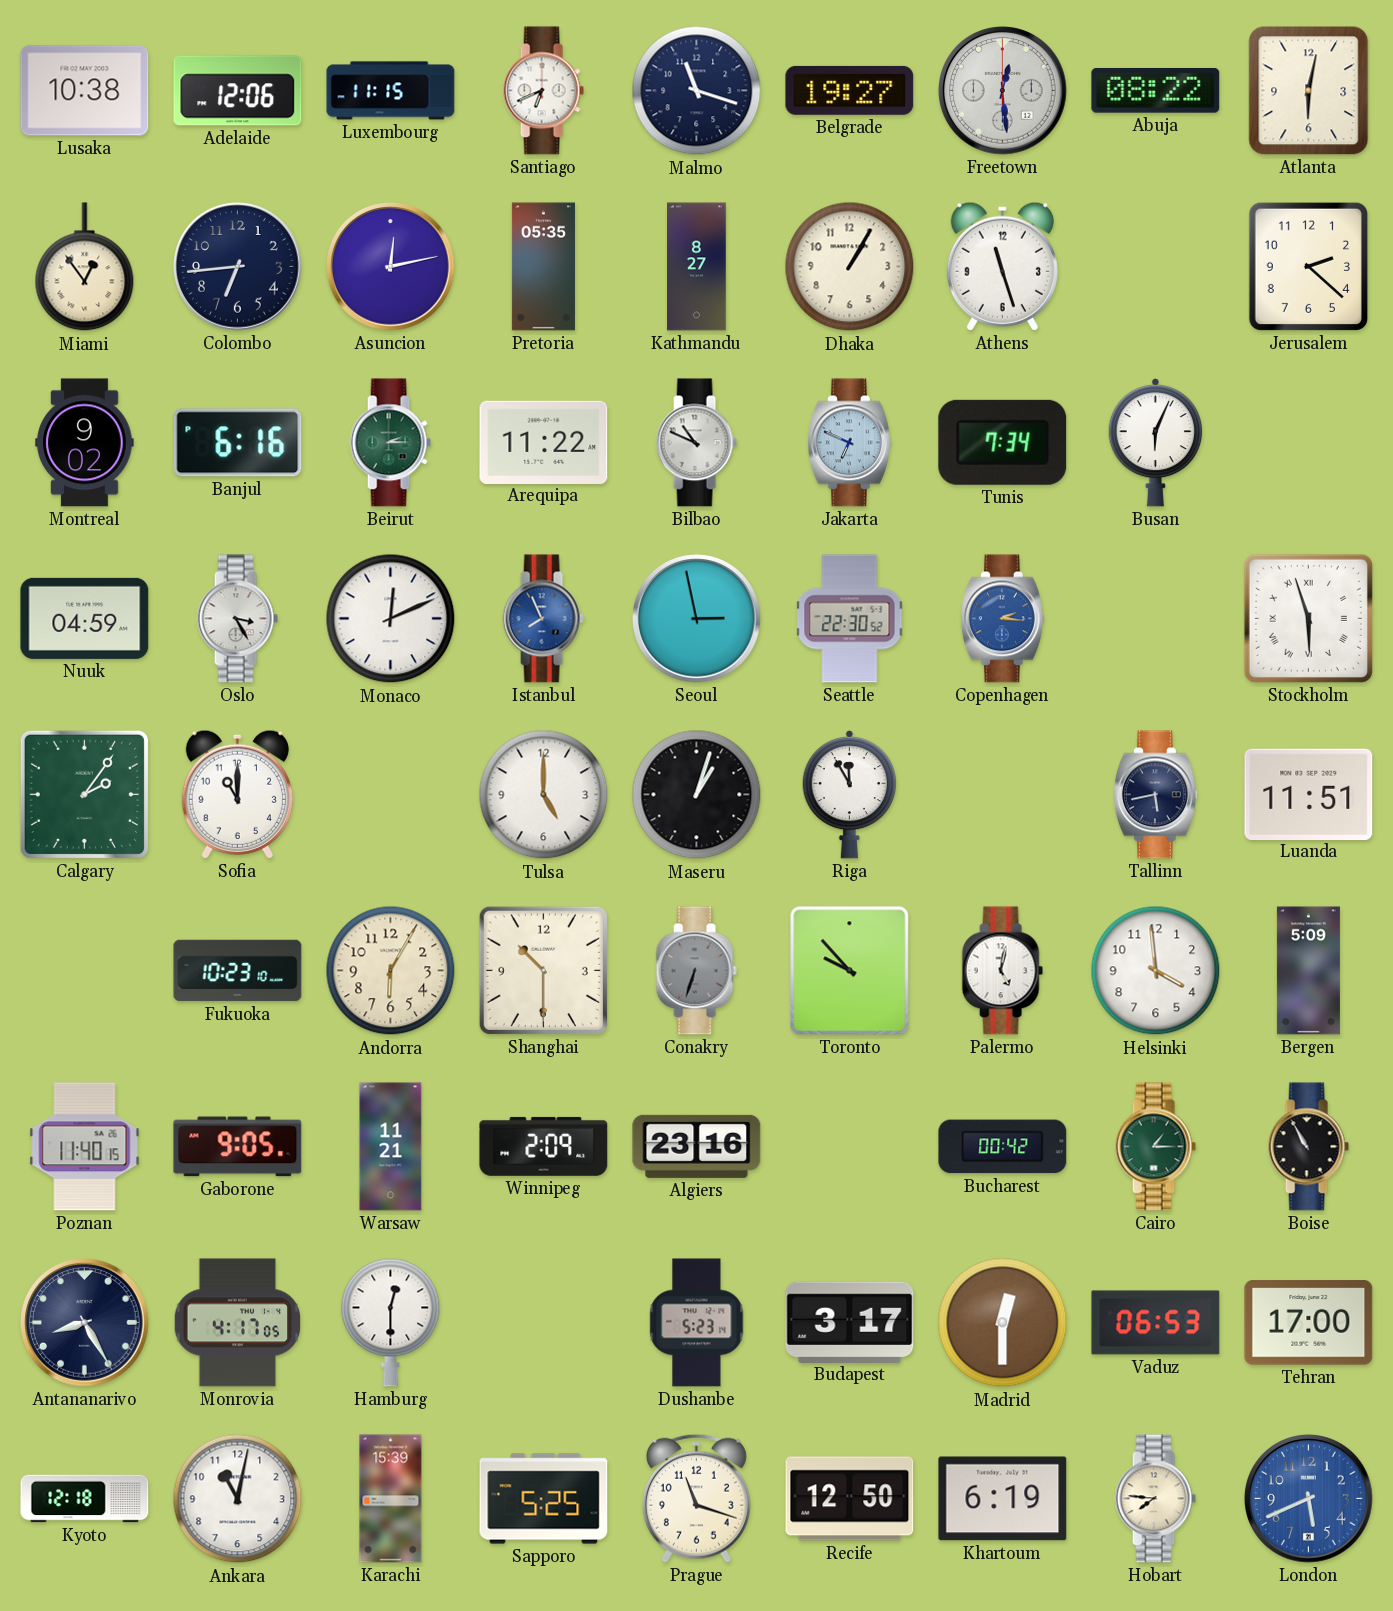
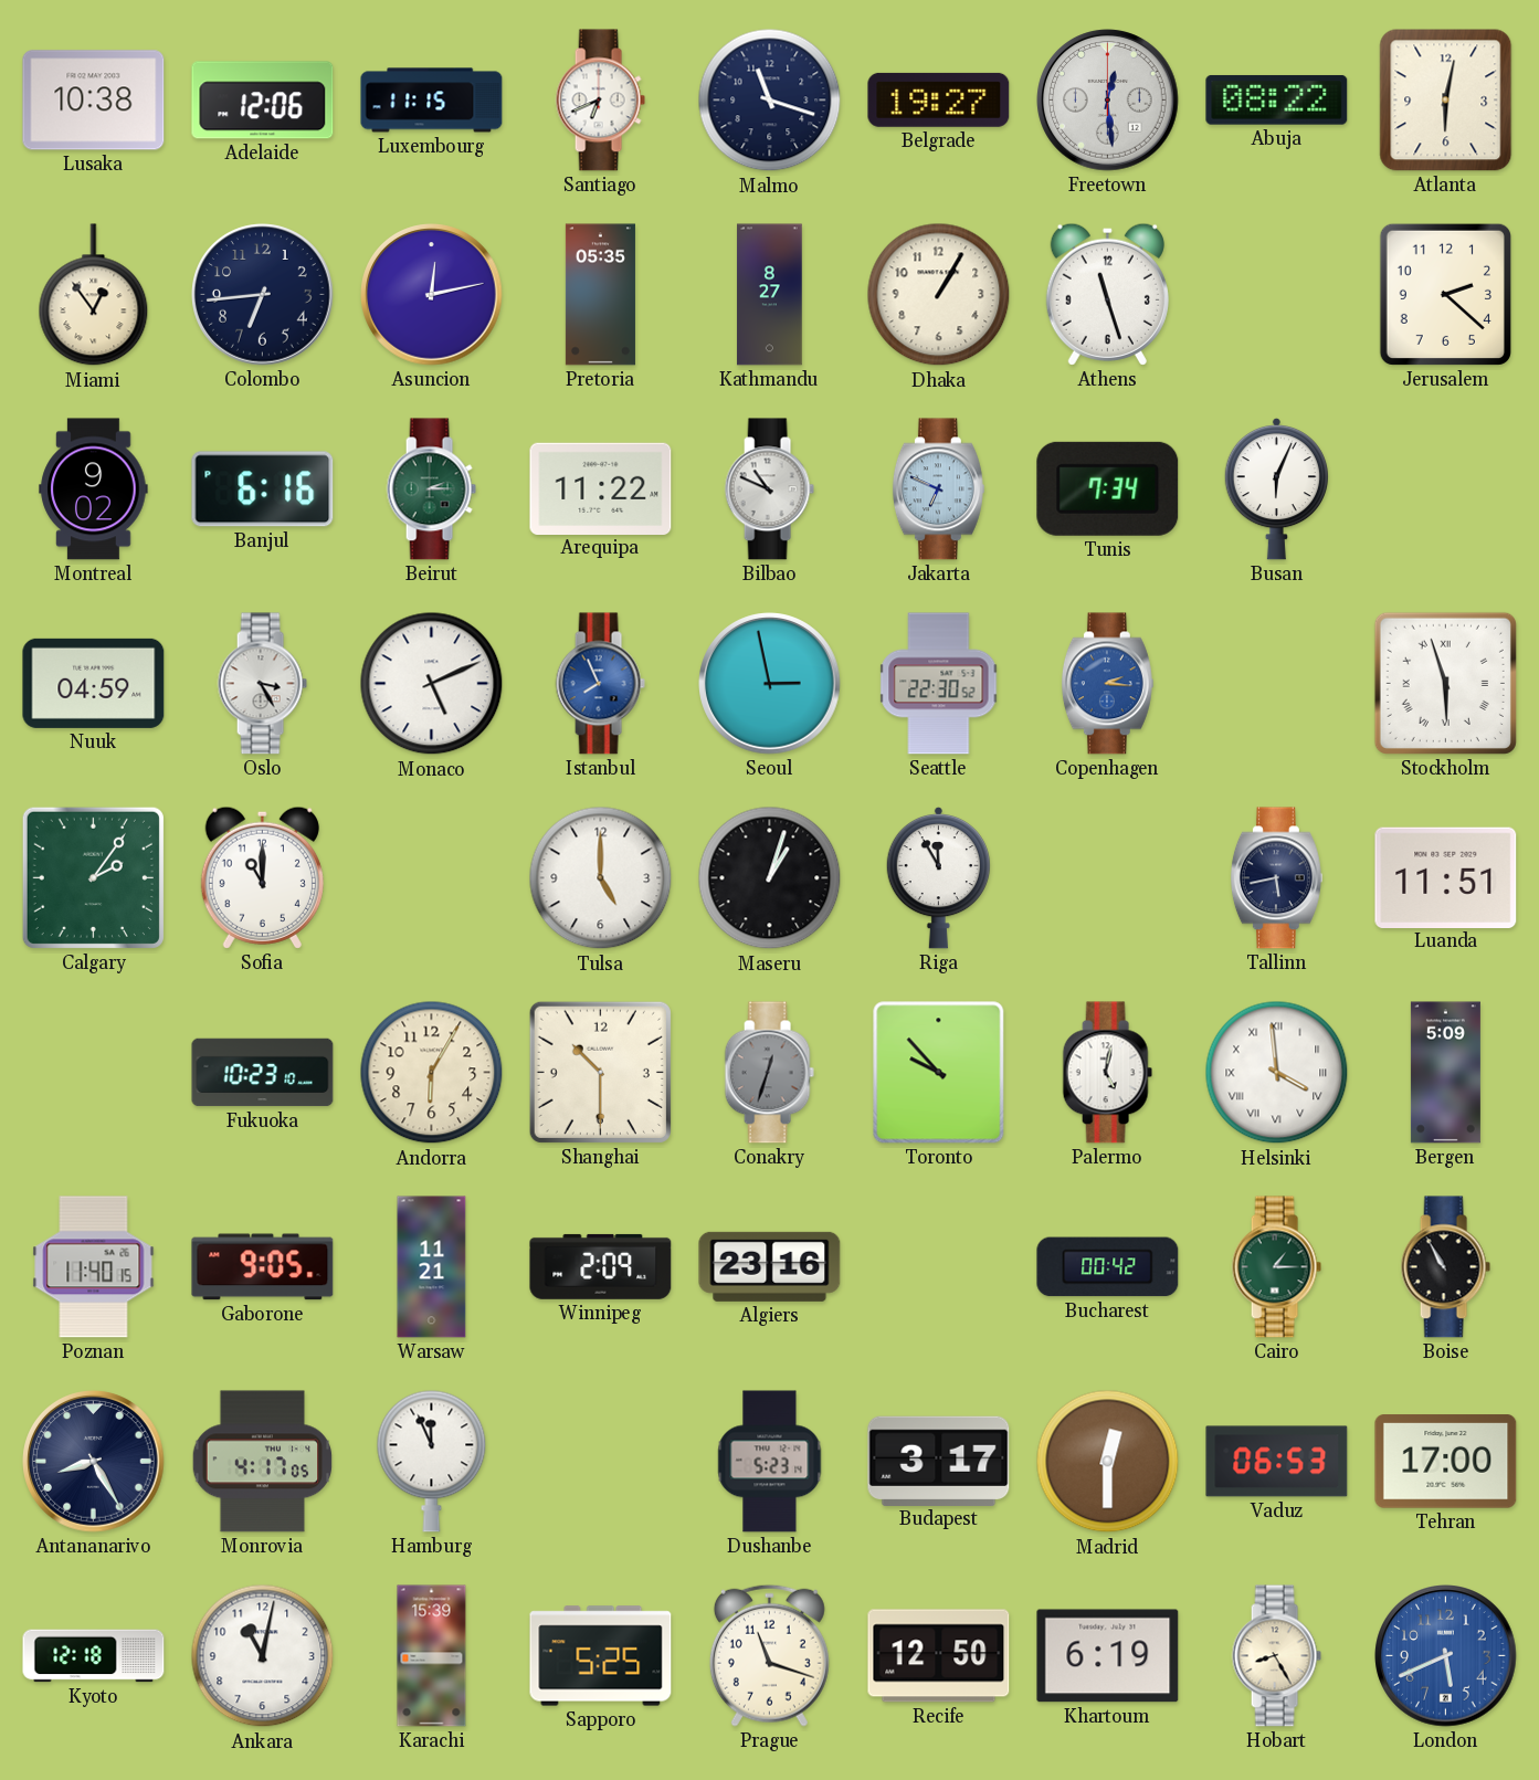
Monaco: 12:11 -> 5:11 (432, 684)
Conakry: 6:33 -> 12:33 (769, 1073)
Helsinki numerals: Arabic -> Roman (1277, 1073)
Hamburg: 12:30 -> 11:56 (432, 1461)
Hobart: 7:46 -> 8:25 (1276, 1656)
